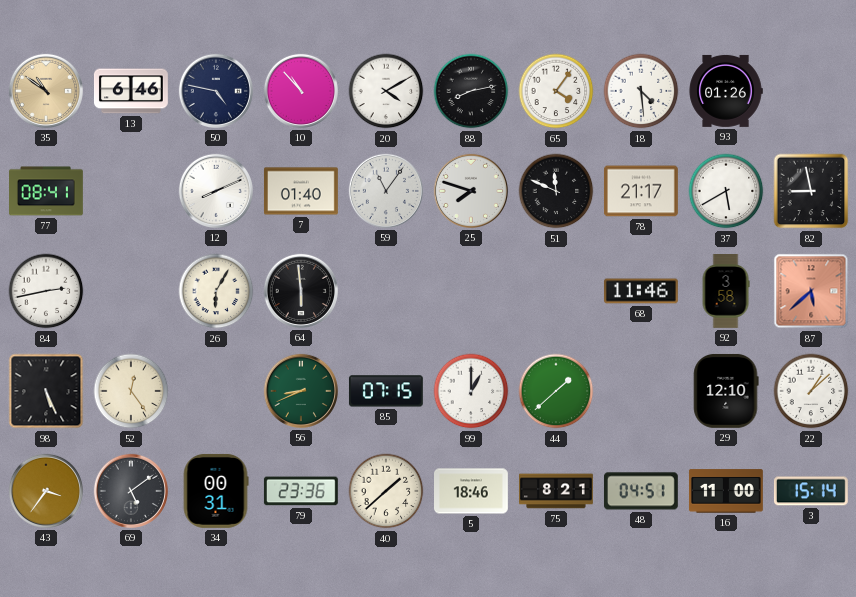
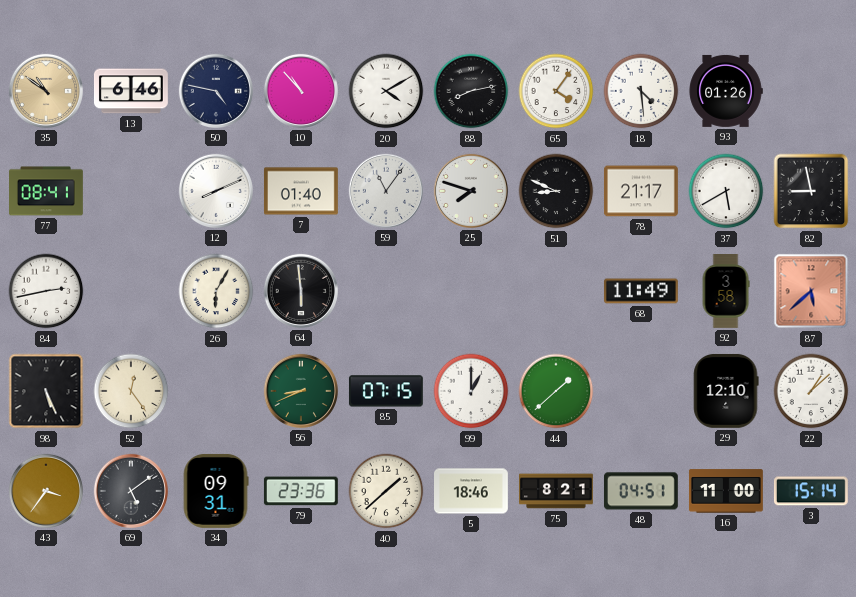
51: 11:49 -> 8:49 (556, 191)
68: 11:46 -> 11:49 (641, 291)
34: 00:31 -> 09:31 (216, 491)
